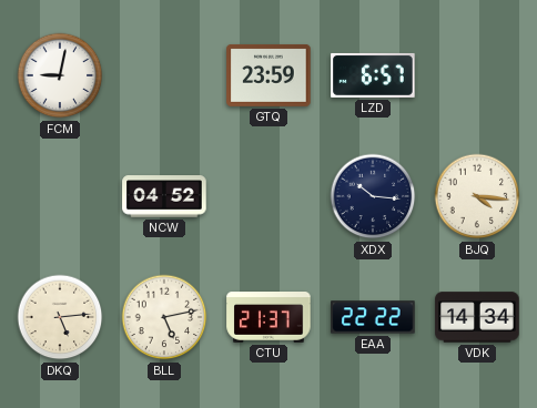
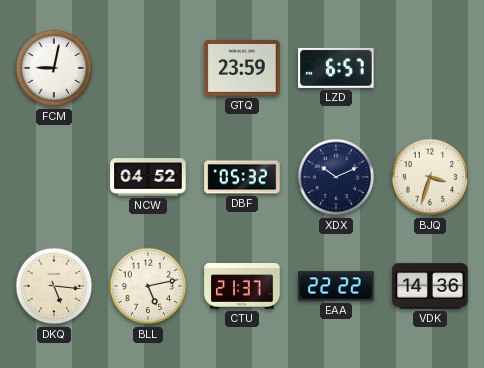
DBF: none -> 05:32 (242, 177)
XDX: 10:16 -> 10:11 (336, 177)
BJQ: 4:16 -> 3:33 (430, 177)
DKQ: 5:14 -> 5:16 (54, 286)
VDK: 14:34 -> 14:36 (430, 286)
